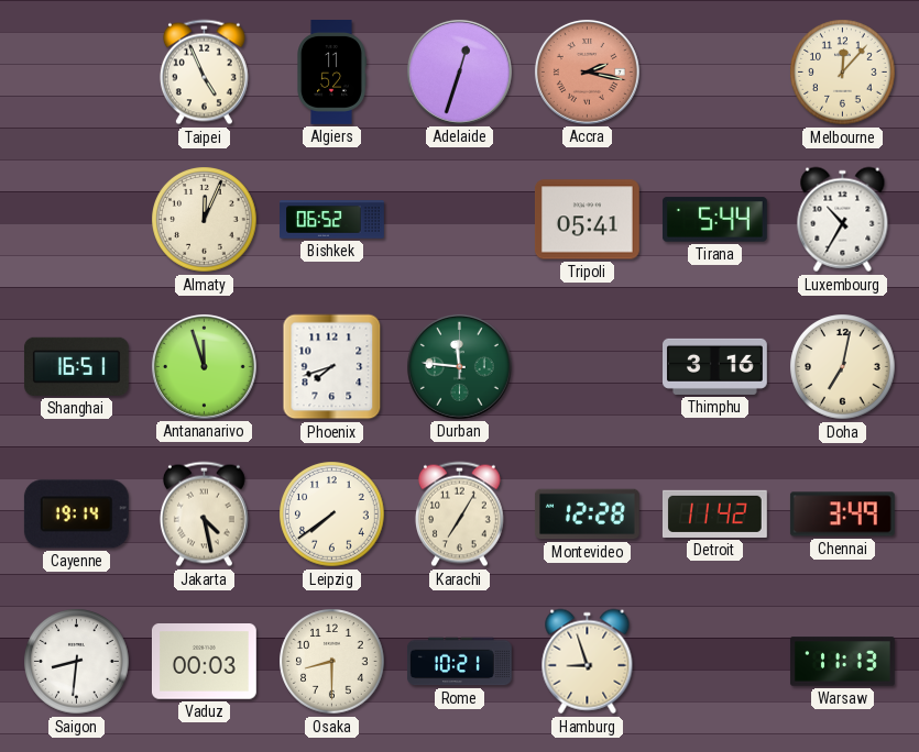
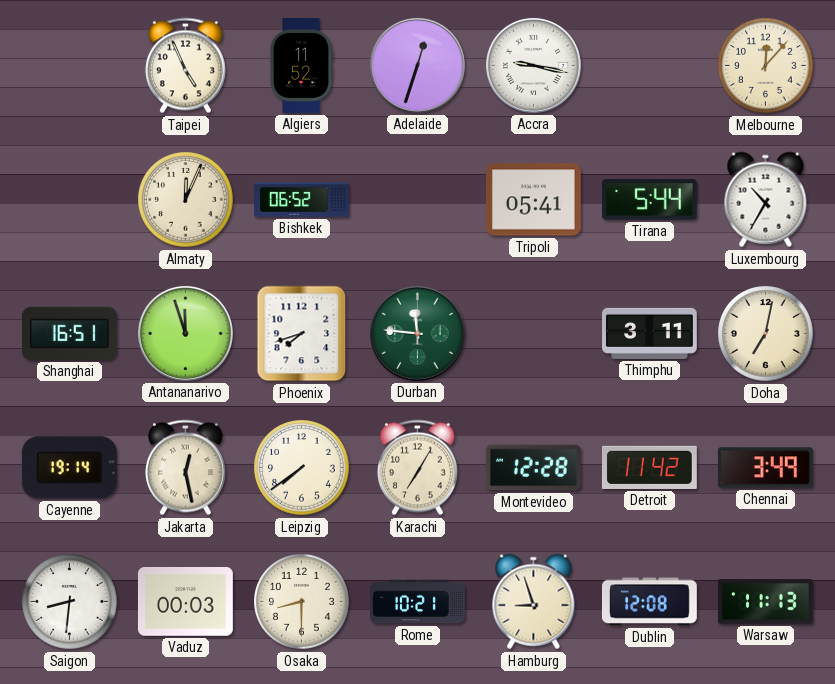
Accra: 2:17 -> 9:17 (533, 65)
Accra dial: salmon -> white (533, 65)
Thimphu: 3:16 -> 3:11 (650, 333)
Jakarta: 4:28 -> 12:28 (185, 468)
Dublin: none -> 12:08 (649, 602)
